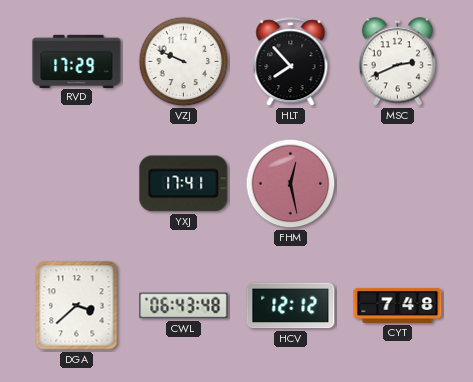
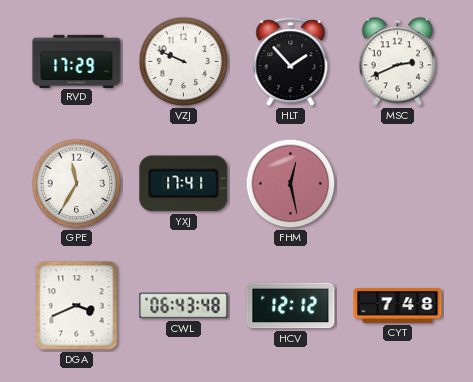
HLT: 7:53 -> 1:53 (291, 62)
GPE: none -> 11:35 (77, 184)
DGA: 3:38 -> 3:41 (77, 306)
